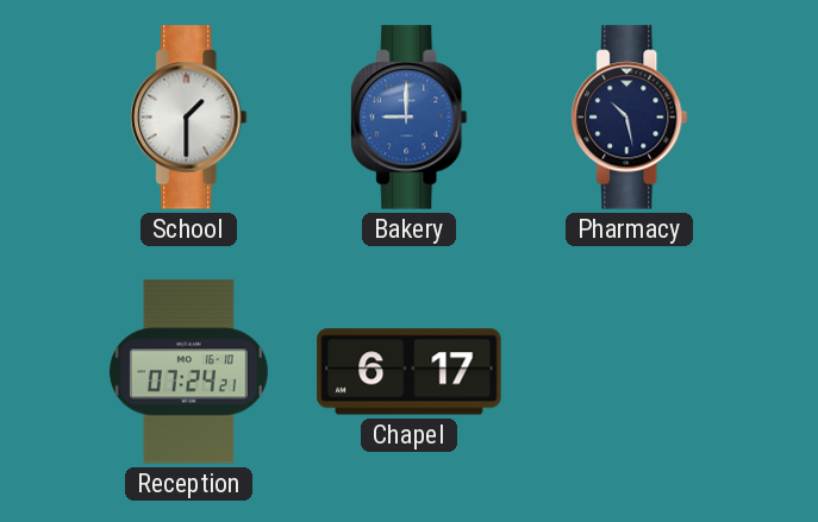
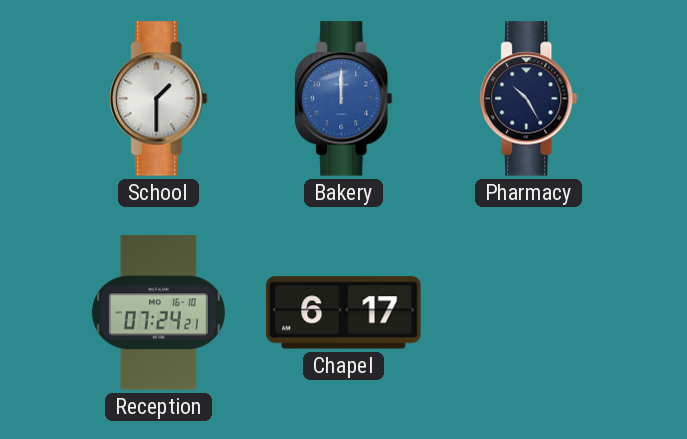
Bakery: 9:00 -> 12:00 (344, 99)
Pharmacy: 10:28 -> 10:25 (529, 99)
